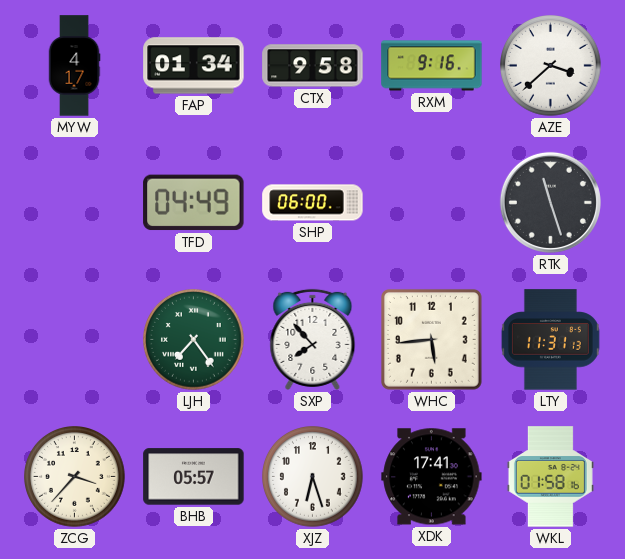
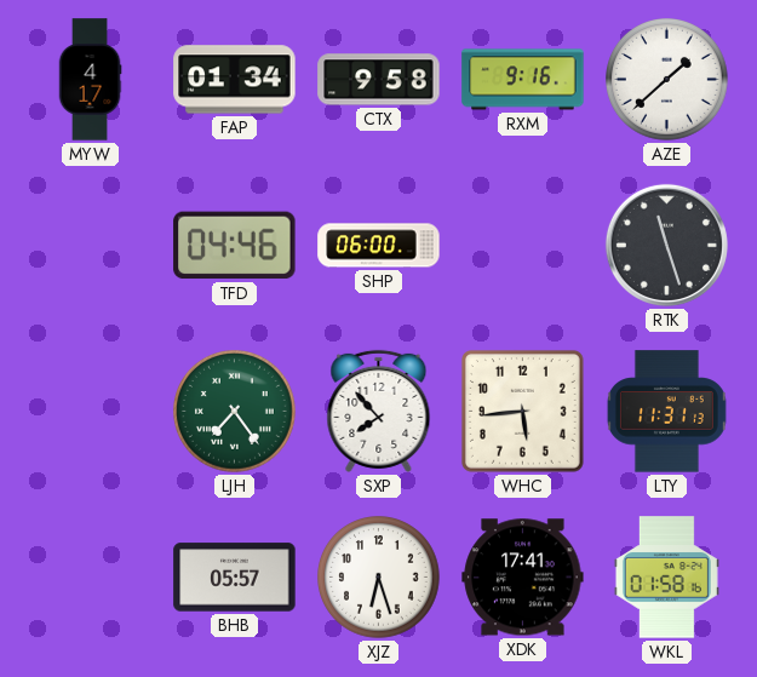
AZE: 3:38 -> 1:38 (667, 80)
TFD: 04:49 -> 04:46 (235, 246)
ZCG: 3:37 -> none (75, 477)
